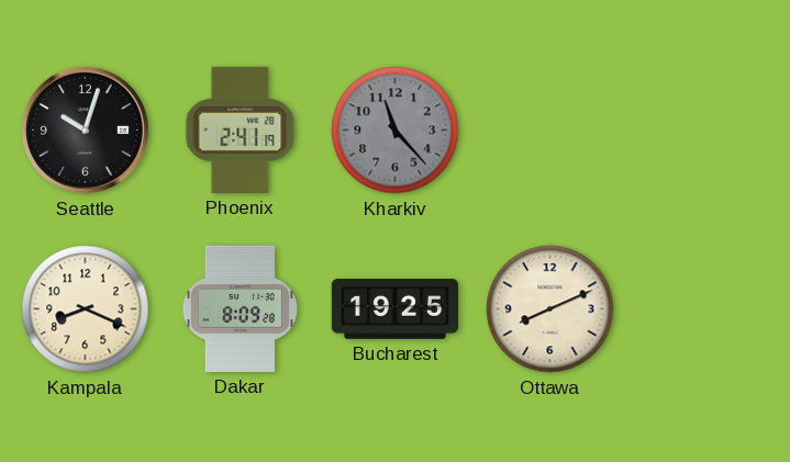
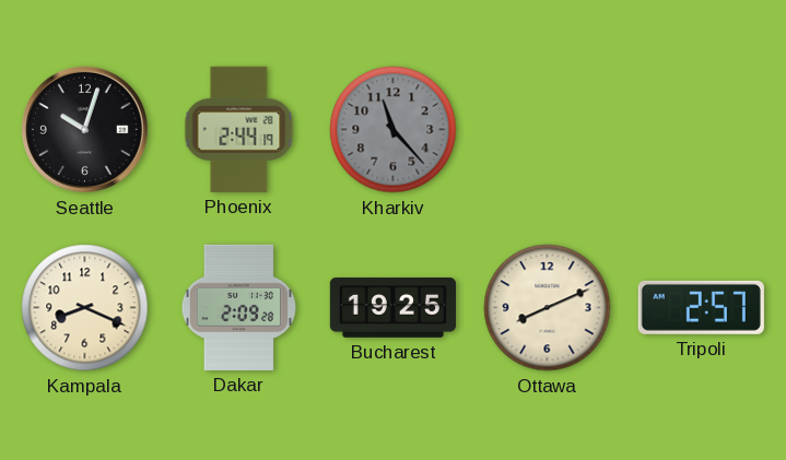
Phoenix: 2:41 -> 2:44 (239, 129)
Dakar: 8:09 -> 2:09 (238, 307)
Tripoli: none -> 2:57 (701, 307)
